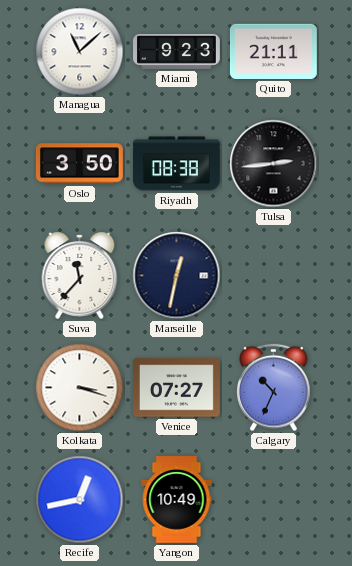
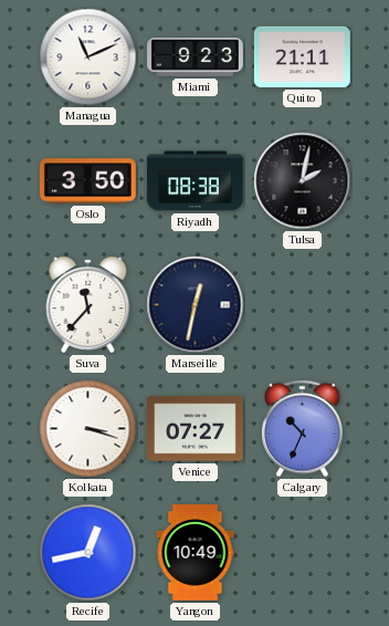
Managua: 11:08 -> 11:11 (88, 58)
Tulsa: 2:44 -> 2:02 (303, 181)
